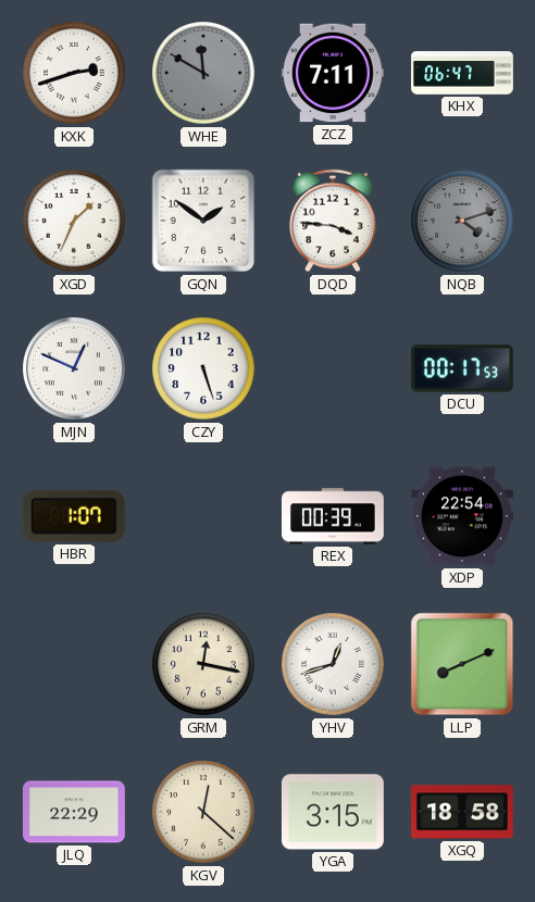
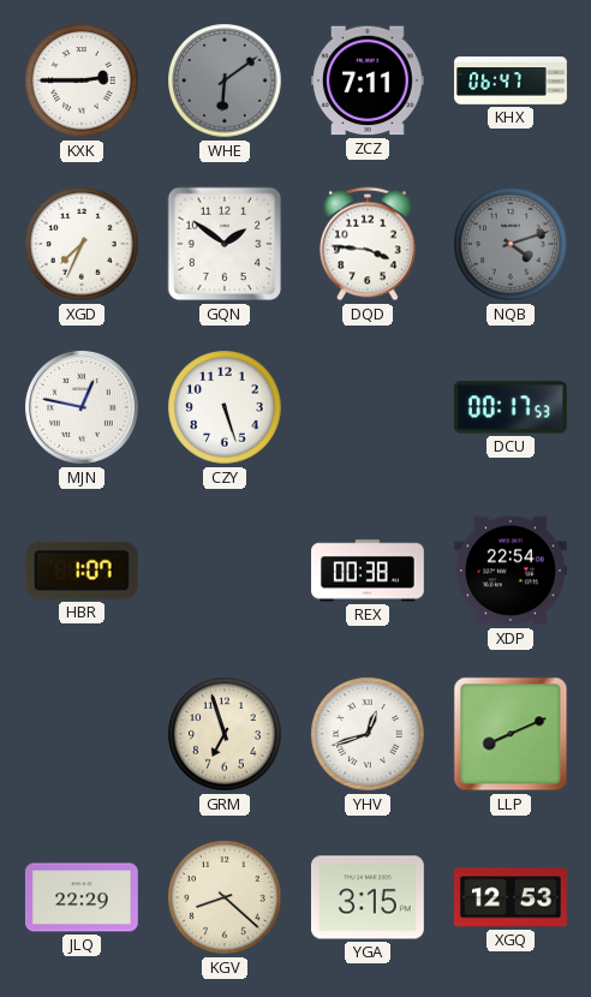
KXK: 2:42 -> 2:45 (82, 80)
WHE: 11:50 -> 6:09 (225, 80)
XGD: 1:34 -> 7:34 (82, 244)
MJN: 12:49 -> 12:47 (83, 408)
REX: 00:39 -> 00:38 (369, 571)
GRM: 12:17 -> 6:57 (225, 734)
KGV: 12:22 -> 8:22 (225, 897)
XGQ: 18:58 -> 12:53 (512, 897)
